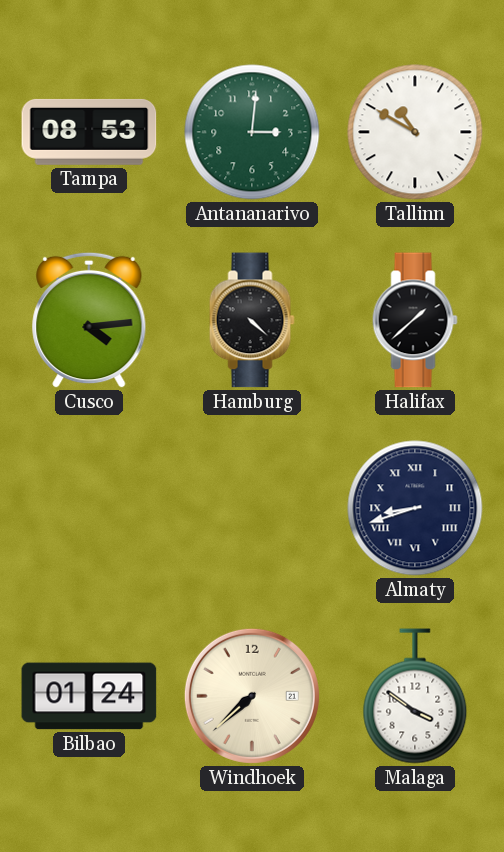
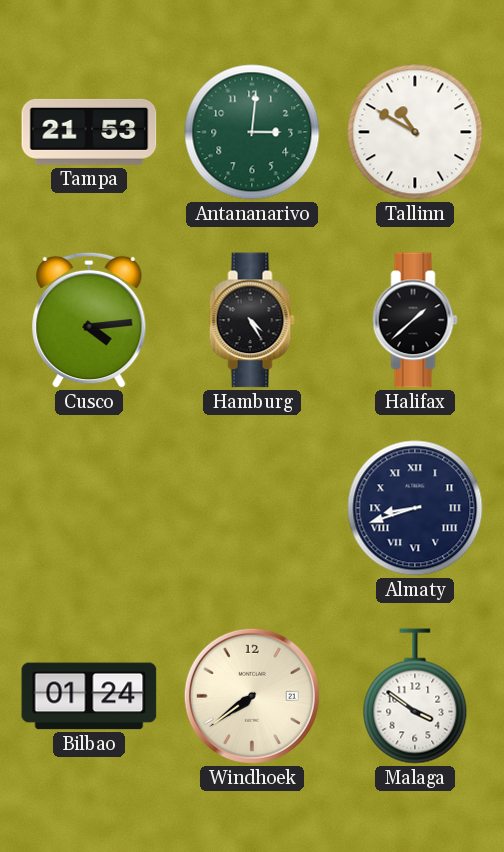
Tampa: 08:53 -> 21:53 (89, 132)
Hamburg: 4:22 -> 4:25 (252, 320)
Windhoek: 7:38 -> 7:39 (252, 696)
